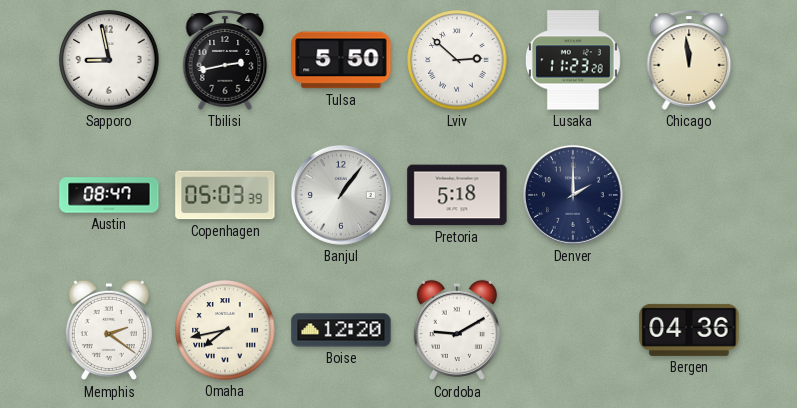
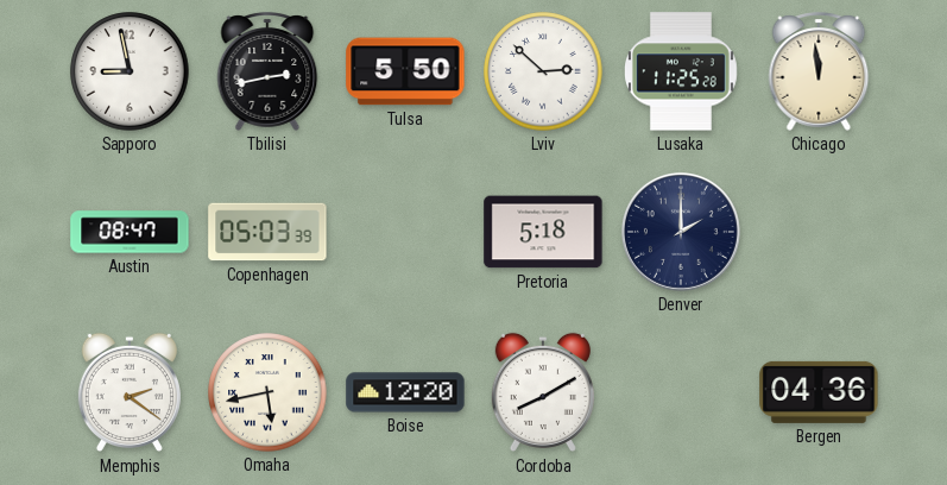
Lusaka: 11:23 -> 11:25 (681, 71)
Banjul: 1:06 -> none (341, 195)
Omaha: 7:43 -> 5:43 (267, 392)
Cordoba: 9:10 -> 8:10 (543, 392)
